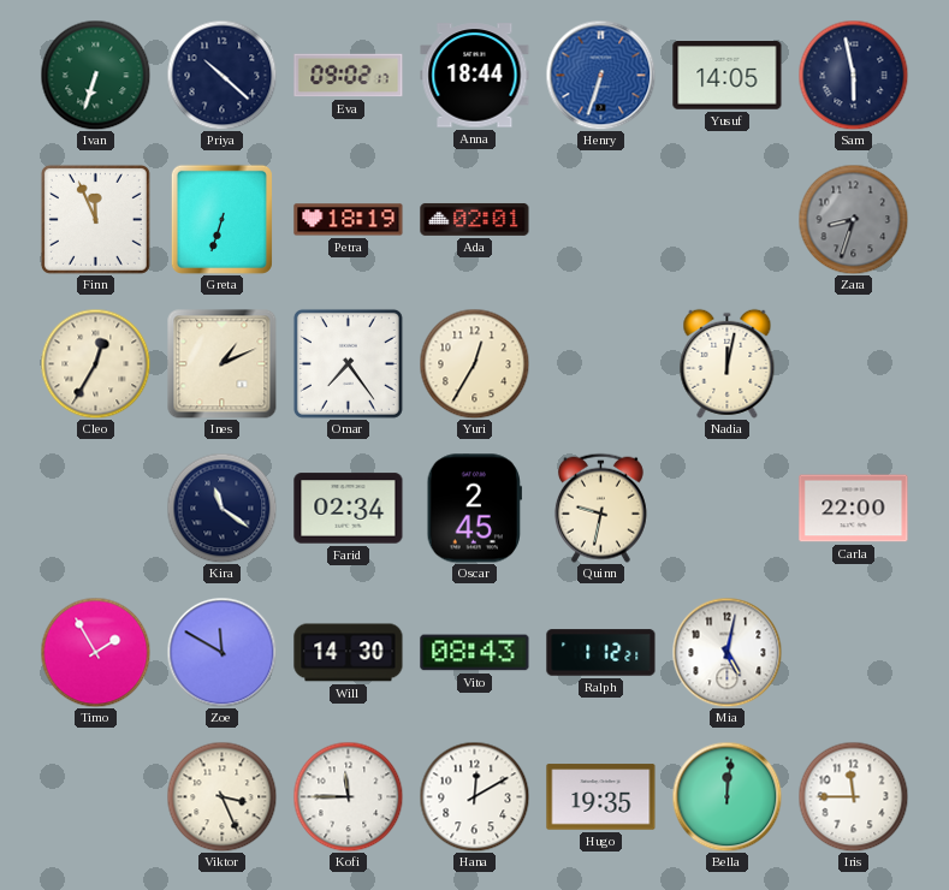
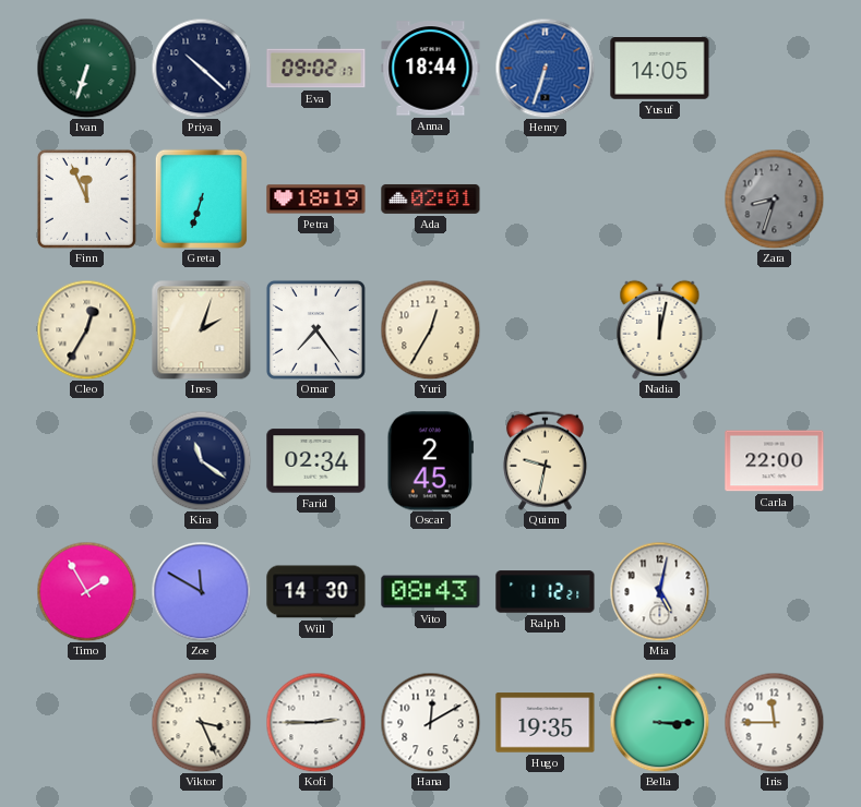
Sam: 5:58 -> none (853, 75)
Ines: 1:11 -> 2:03 (201, 329)
Kofi: 11:45 -> 2:45 (315, 722)
Bella: 12:01 -> 3:15 (659, 722)
